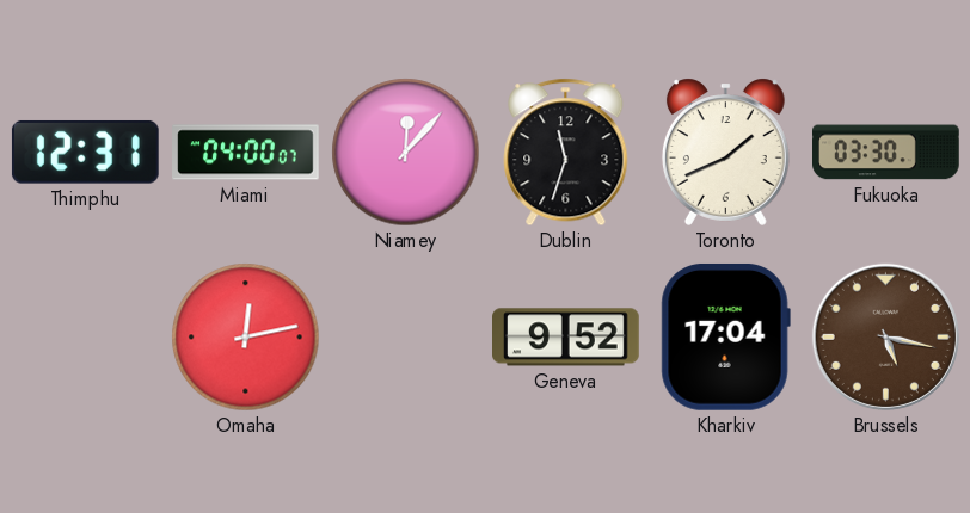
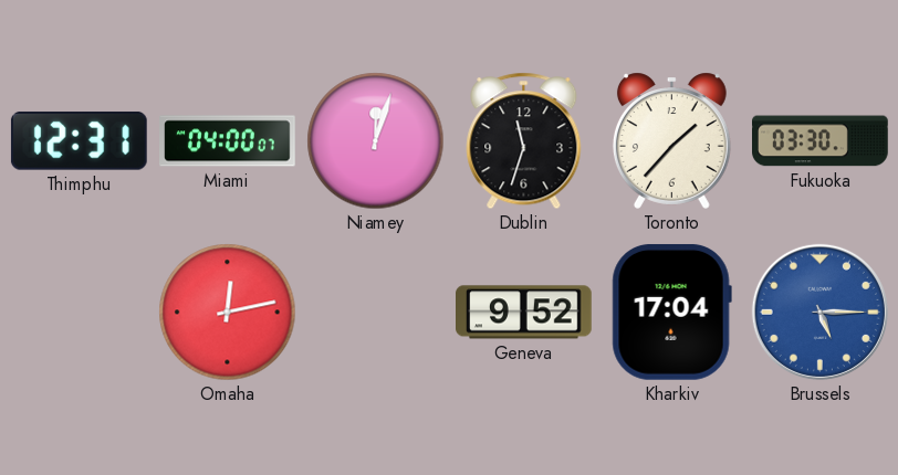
Niamey: 12:07 -> 12:03 (376, 141)
Toronto: 1:41 -> 1:37 (671, 140)
Brussels: 5:17 -> 5:15 (819, 312)
Brussels dial: brown -> blue (819, 312)
